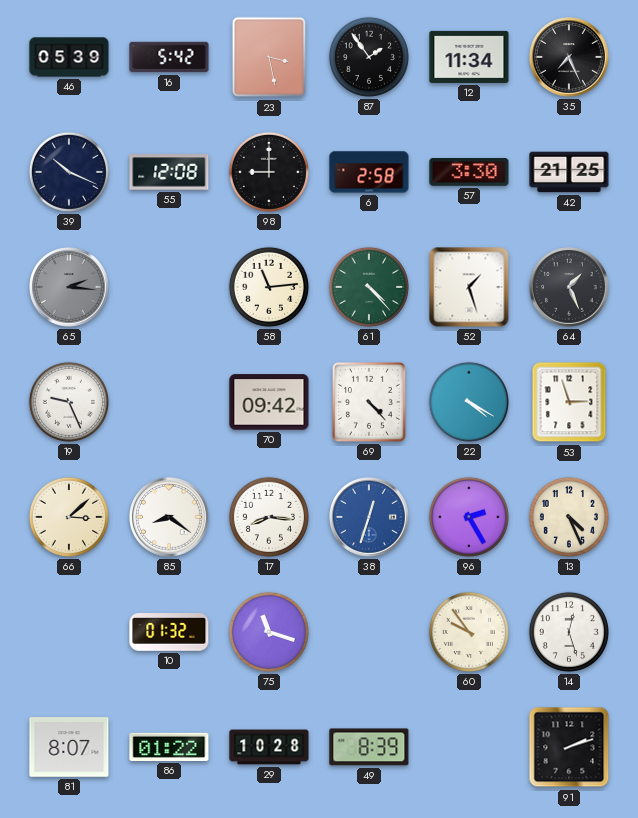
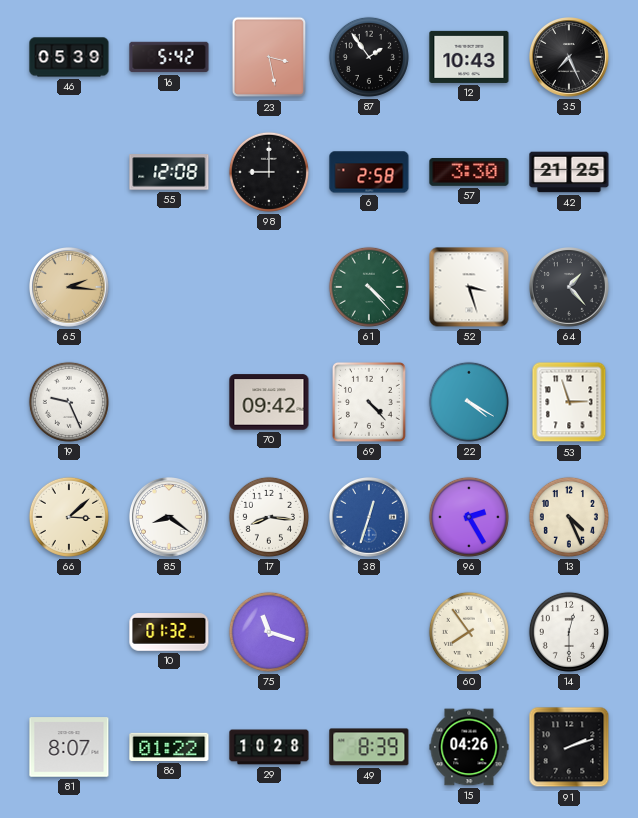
12: 11:34 -> 10:43 (469, 57)
39: 10:19 -> none (69, 172)
65 dial: grey -> champagne (70, 288)
58: 11:14 -> none (269, 287)
52: 1:27 -> 3:27 (469, 287)
64: 1:26 -> 1:23 (570, 288)
60: 9:54 -> 7:54 (469, 632)
14: 12:27 -> 12:30 (569, 632)
15: none -> 04:26 (469, 747)
